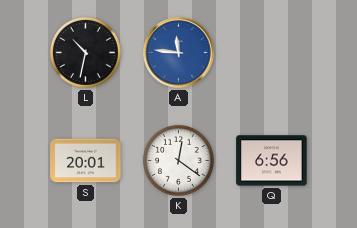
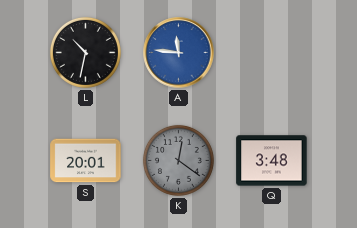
K dial: white -> grey (178, 160)
Q: 6:56 -> 3:48 (272, 161)
